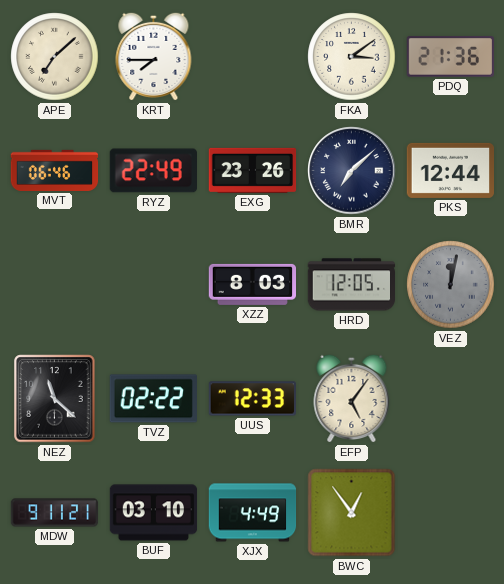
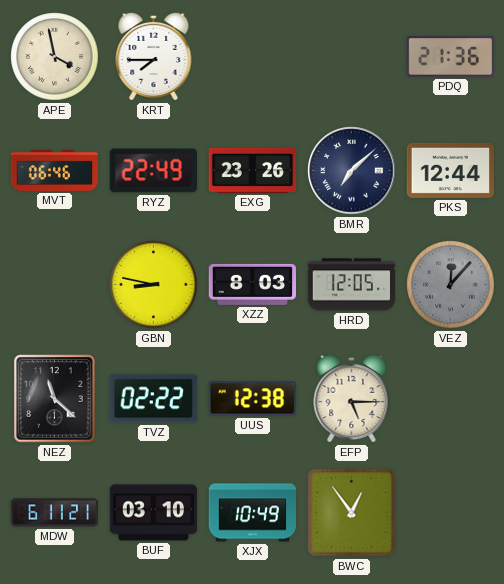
APE: 7:08 -> 3:58 (55, 57)
FKA: 3:09 -> none (352, 57)
GBN: none -> 8:47 (154, 285)
VEZ: 12:02 -> 12:07 (451, 285)
UUS: 12:33 -> 12:38 (252, 399)
EFP: 5:06 -> 5:15 (352, 398)
MDW: 9:11 -> 6:11 (55, 513)
XJX: 4:49 -> 10:49 (253, 513)
